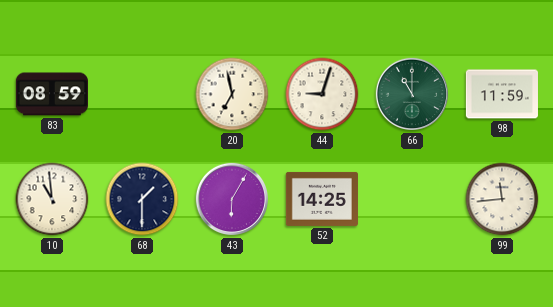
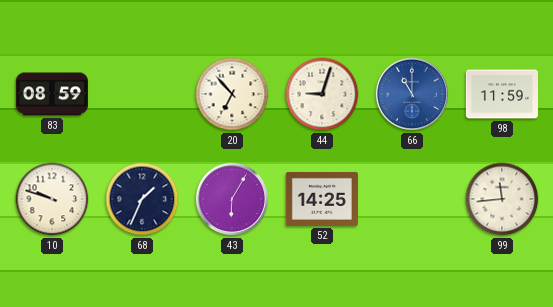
20: 6:58 -> 6:53 (232, 94)
66 dial: green -> blue (412, 94)
10: 10:59 -> 9:48 (52, 199)
68: 1:30 -> 1:34 (142, 199)
